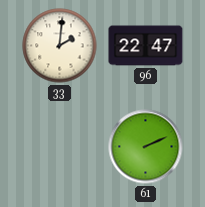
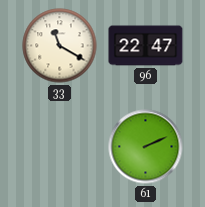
33: 2:01 -> 11:20 (60, 46)
